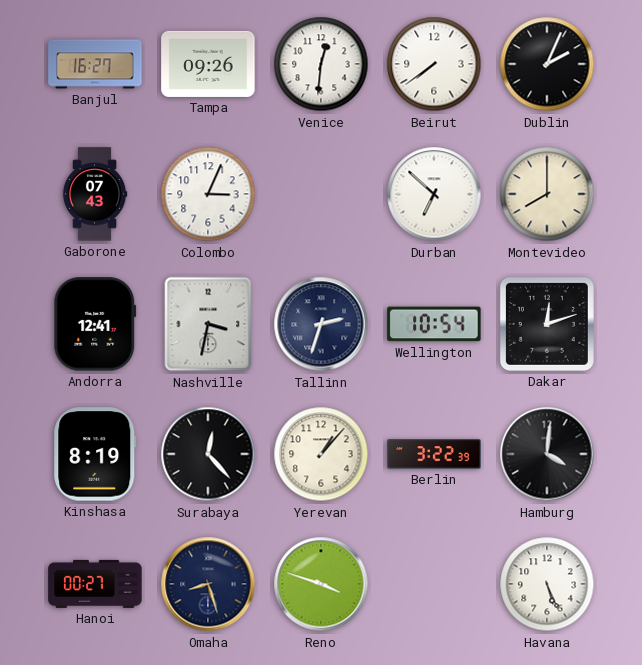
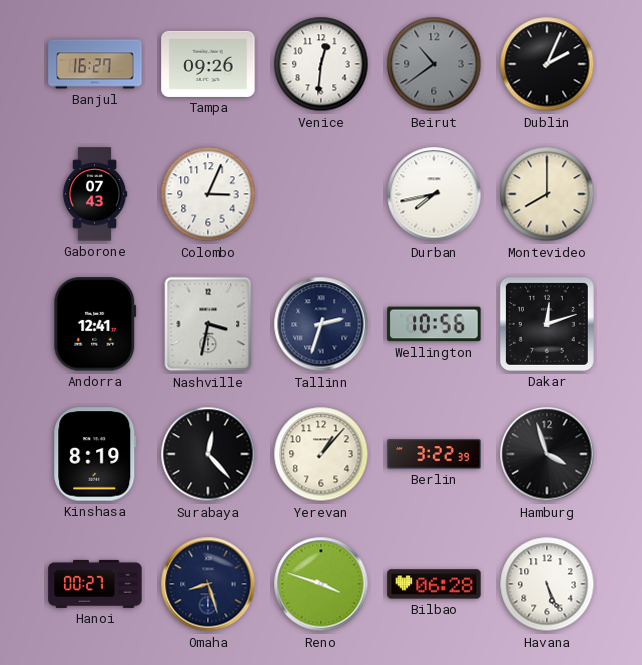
Beirut: 7:39 -> 10:39 (434, 64)
Beirut dial: white -> grey (434, 64)
Durban: 6:52 -> 7:43 (434, 194)
Wellington: 10:54 -> 10:56 (434, 324)
Hamburg: 4:01 -> 3:57 (547, 454)
Bilbao: none -> 06:28 (434, 584)
